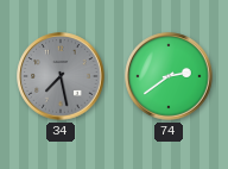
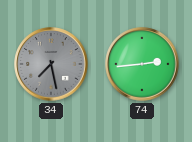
74: 2:39 -> 2:44 (142, 64)
